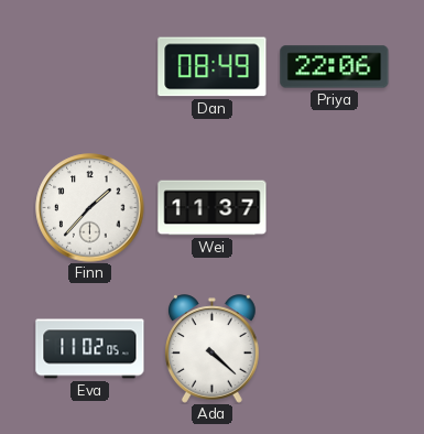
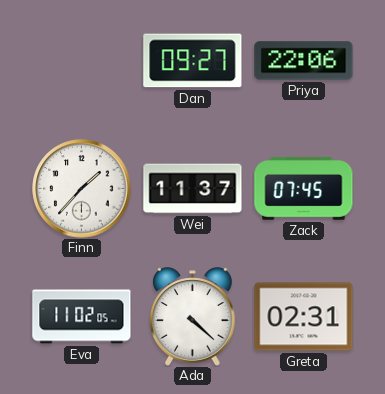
Dan: 08:49 -> 09:27 (193, 61)
Zack: none -> 07:45 (304, 189)
Greta: none -> 02:31 (304, 317)
